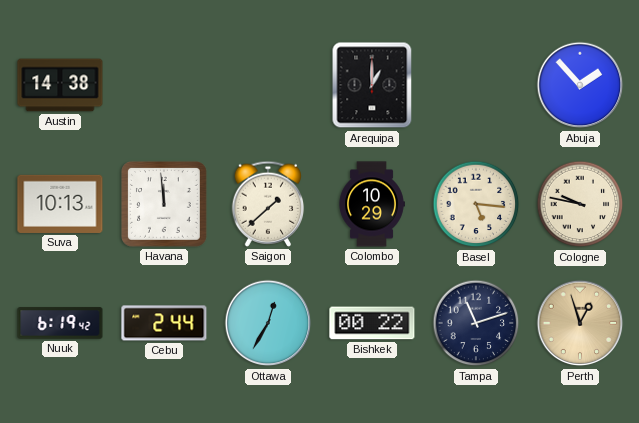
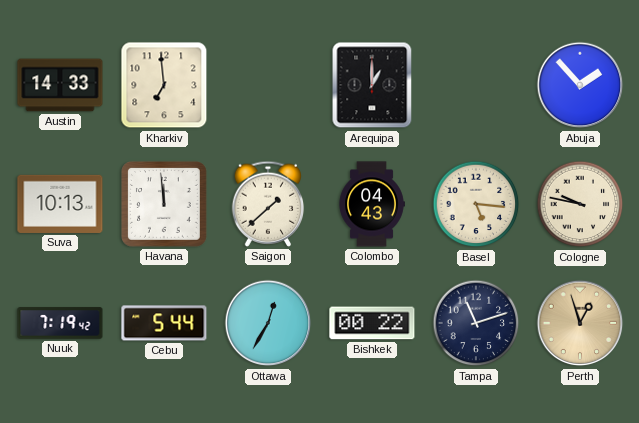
Austin: 14:38 -> 14:33 (60, 85)
Kharkiv: none -> 6:59 (164, 85)
Colombo: 10:29 -> 04:43 (372, 204)
Nuuk: 6:19 -> 7:19 (60, 323)
Cebu: 2:44 -> 5:44 (164, 323)
